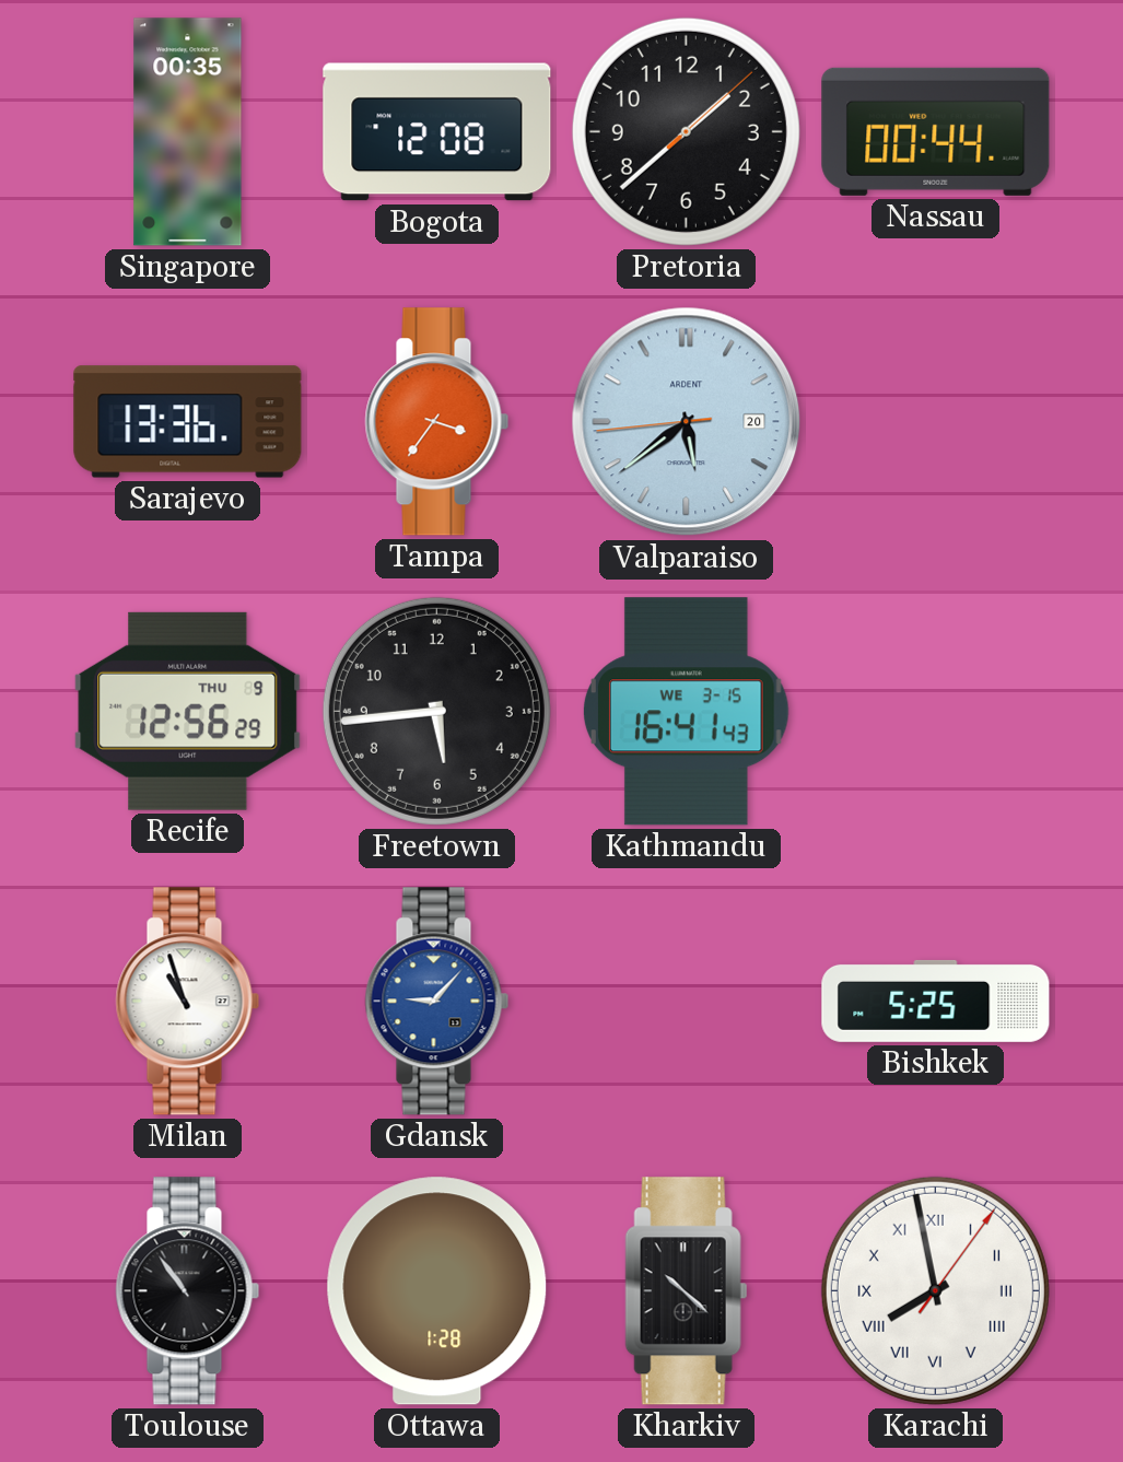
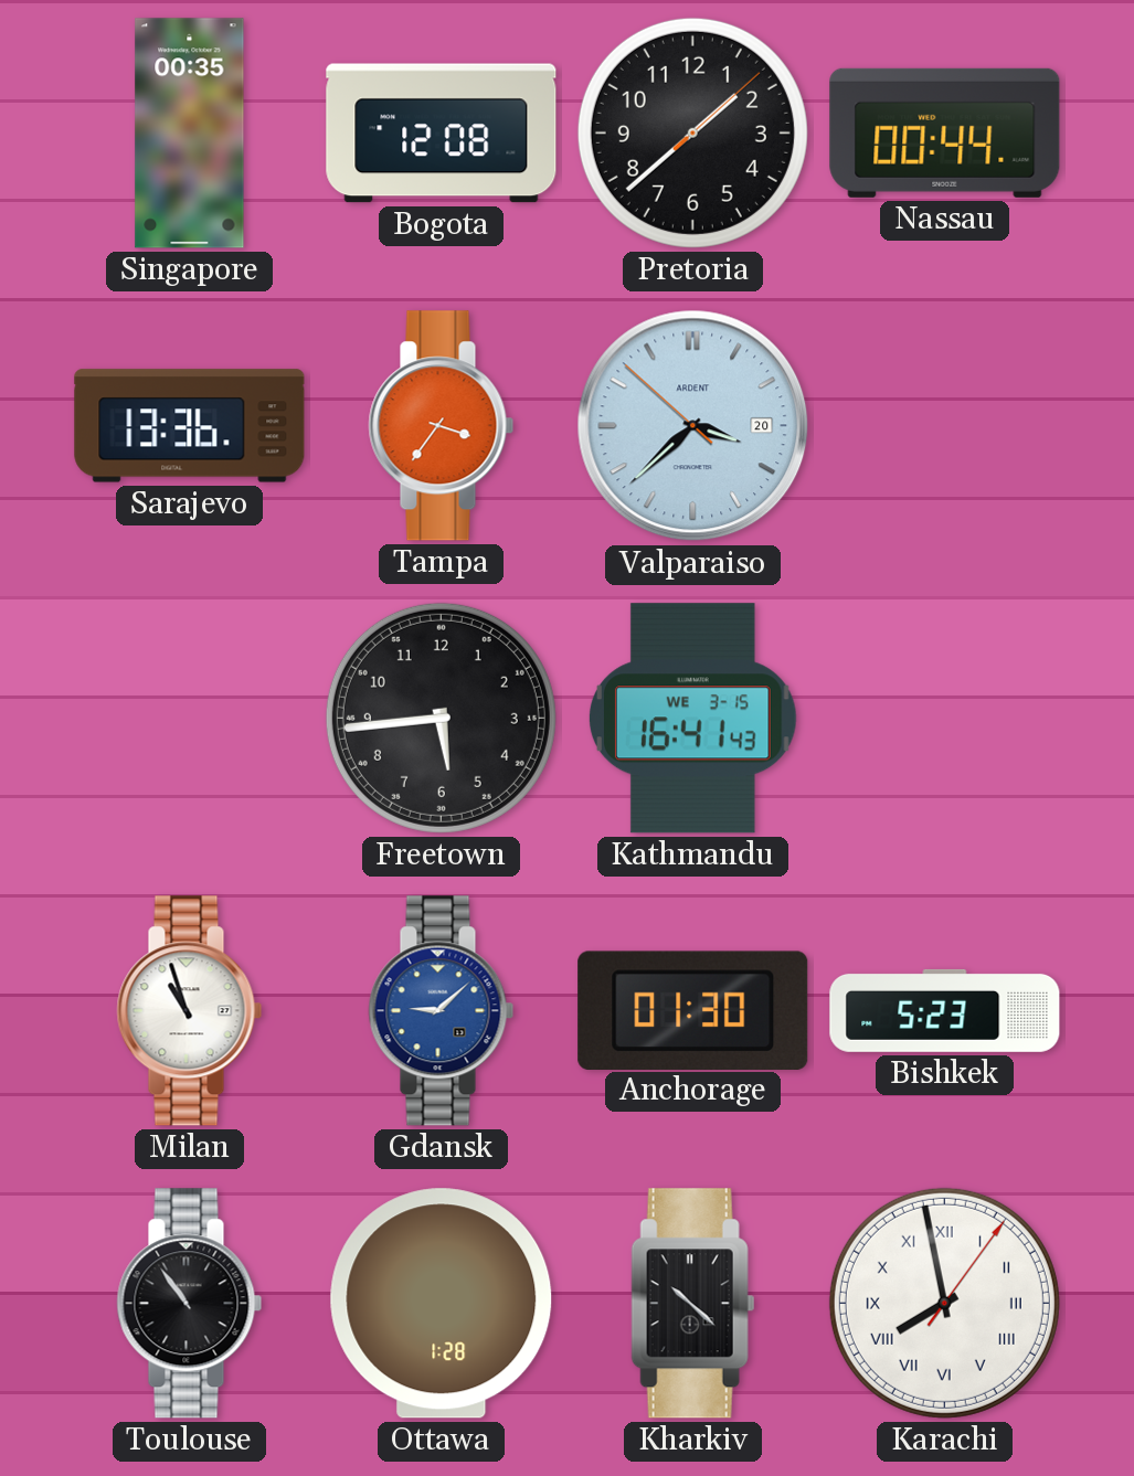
Valparaiso: 5:38 -> 3:37 (693, 426)
Recife: 12:56 -> none (188, 711)
Gdansk: 9:07 -> 9:08 (442, 1011)
Anchorage: none -> 01:30 (693, 1010)
Bishkek: 5:25 -> 5:23 (945, 1010)
